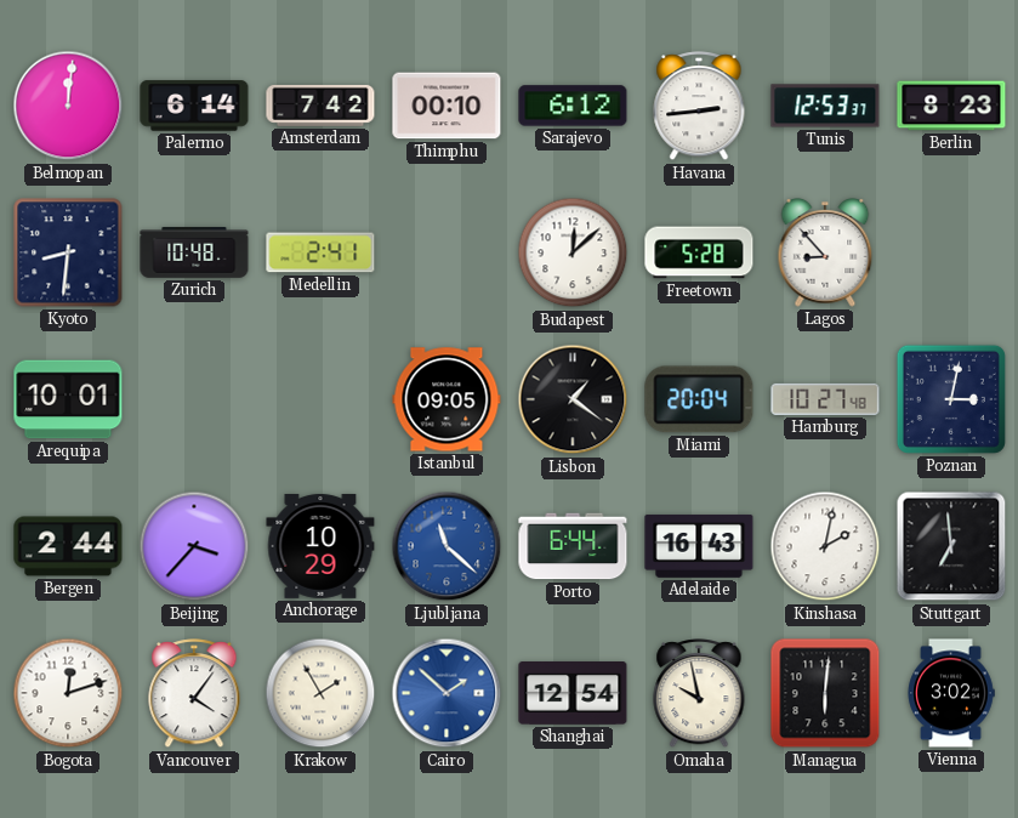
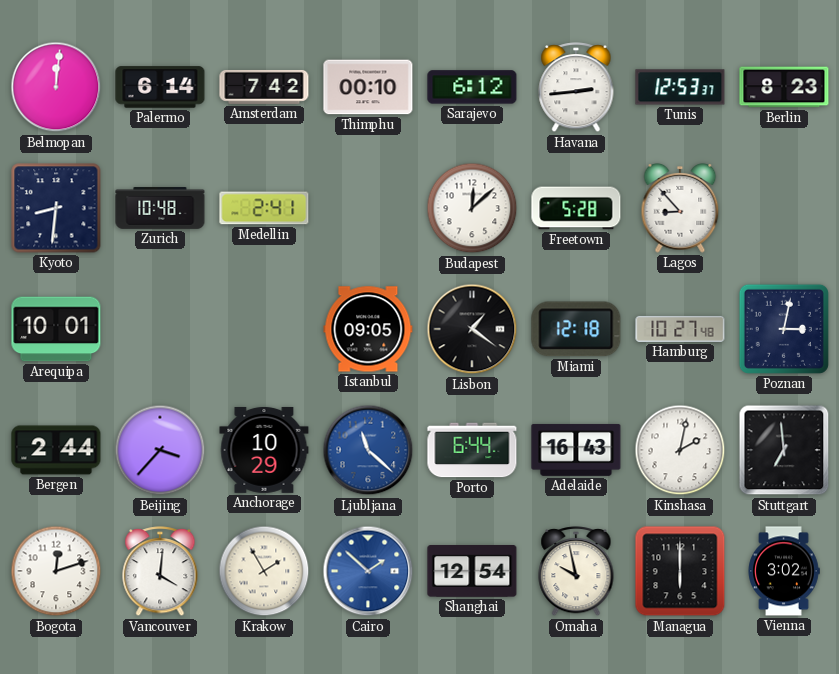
Miami: 20:04 -> 12:18 (576, 329)
Vancouver: 4:06 -> 4:01 (160, 572)
Managua: 6:01 -> 6:00 (680, 571)
